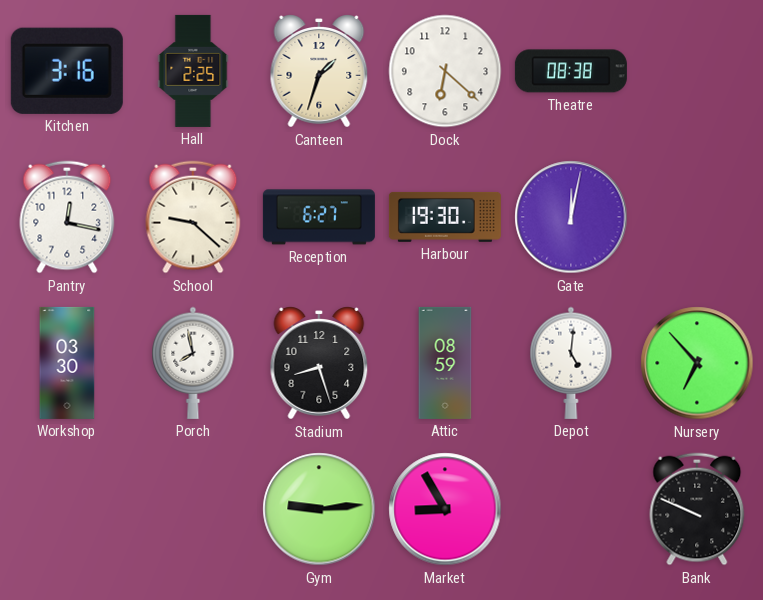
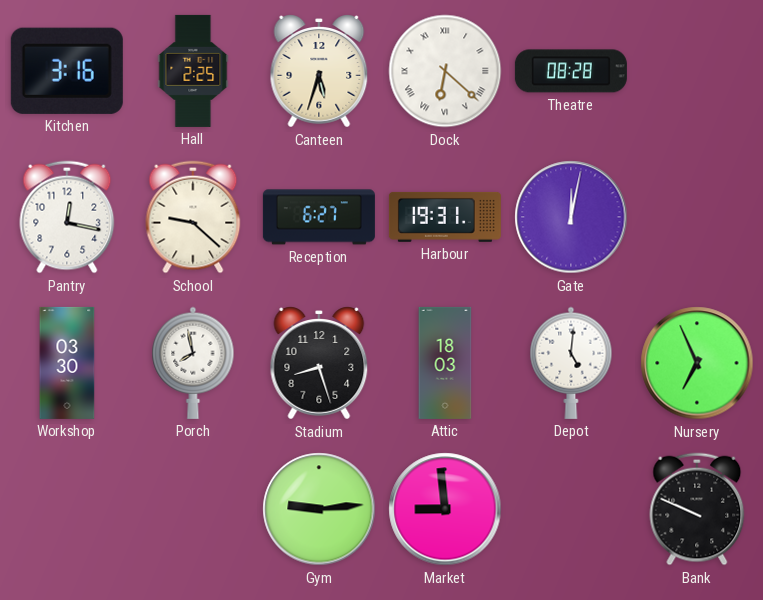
Canteen: 1:33 -> 5:33 (319, 71)
Dock numerals: Arabic -> Roman (445, 71)
Theatre: 08:38 -> 08:28 (571, 71)
Harbour: 19:30 -> 19:31 (445, 217)
Attic: 08:59 -> 18:03 (445, 363)
Nursery: 6:53 -> 6:56 (697, 363)
Market: 8:55 -> 8:59 (445, 509)
